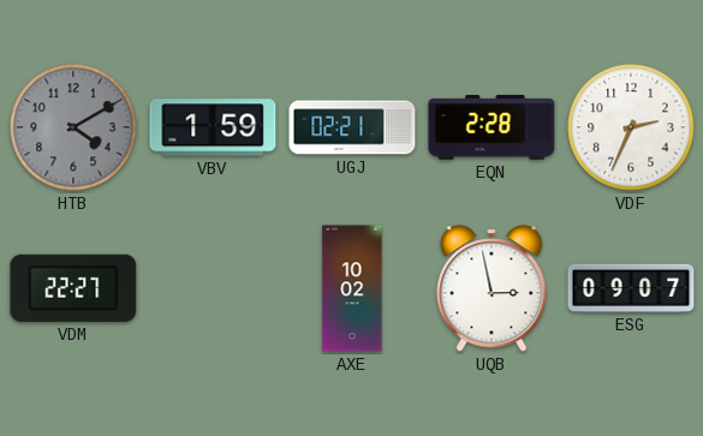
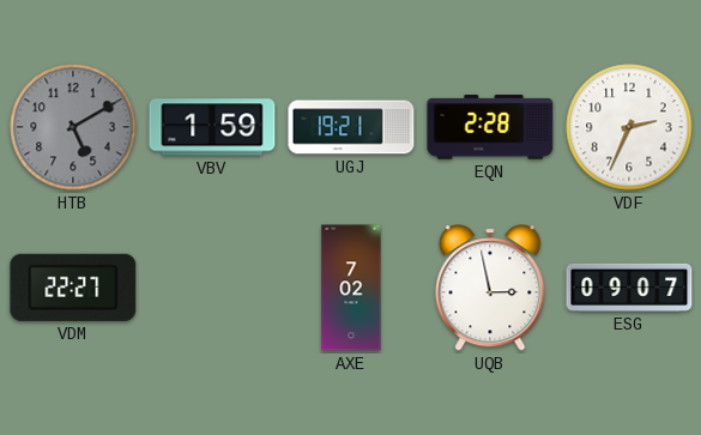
HTB: 4:10 -> 5:10 (73, 127)
UGJ: 02:21 -> 19:21 (351, 127)
AXE: 10:02 -> 7:02 (351, 288)
